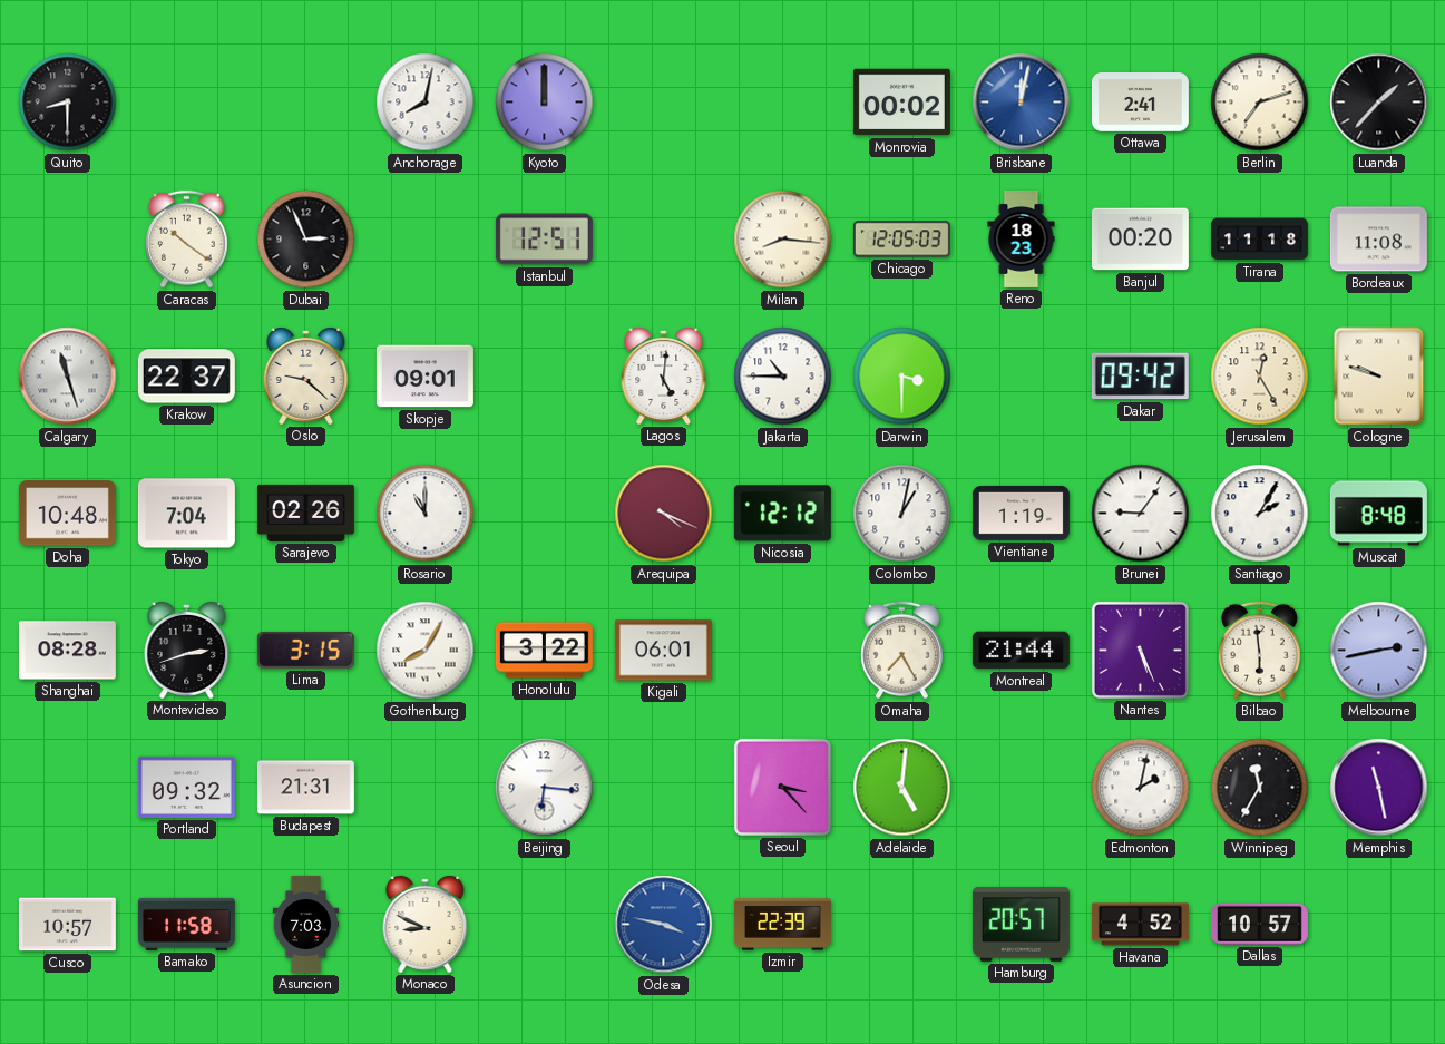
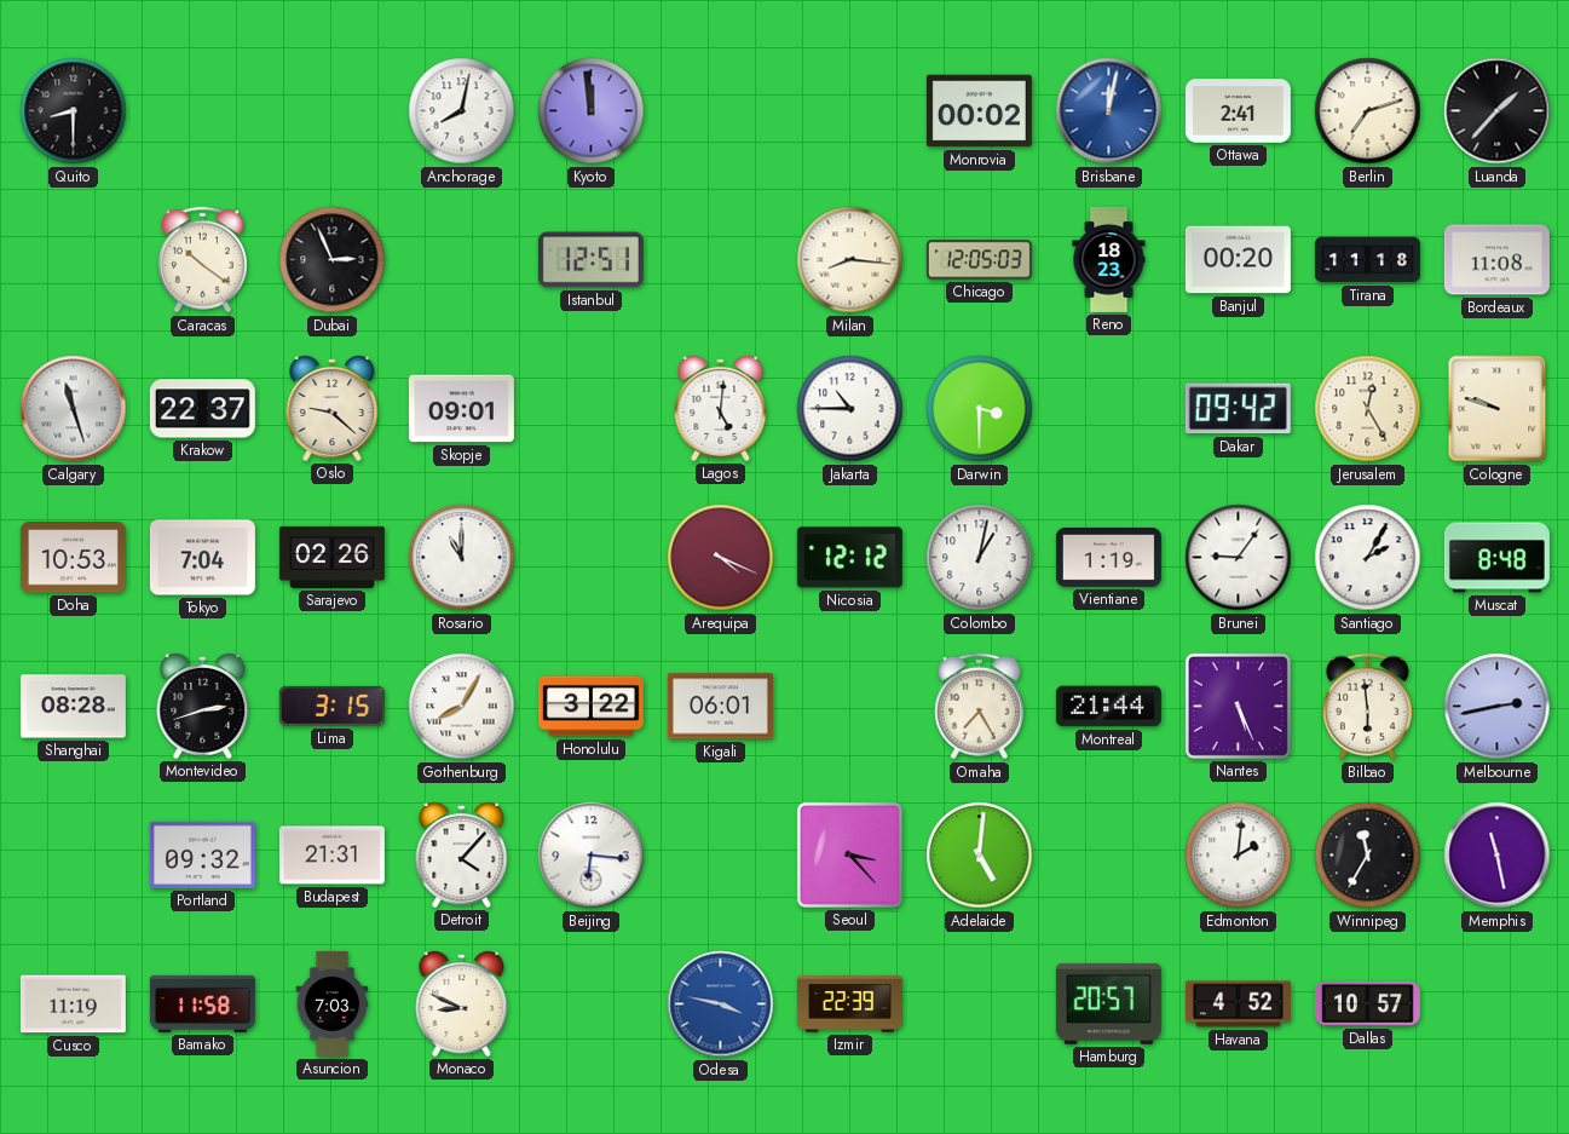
Kyoto: 12:00 -> 11:59 (592, 111)
Doha: 10:48 -> 10:53 (73, 558)
Detroit: none -> 4:07 (462, 856)
Edmonton: 2:02 -> 2:01 (1239, 856)
Cusco: 10:57 -> 11:19 (73, 1005)
